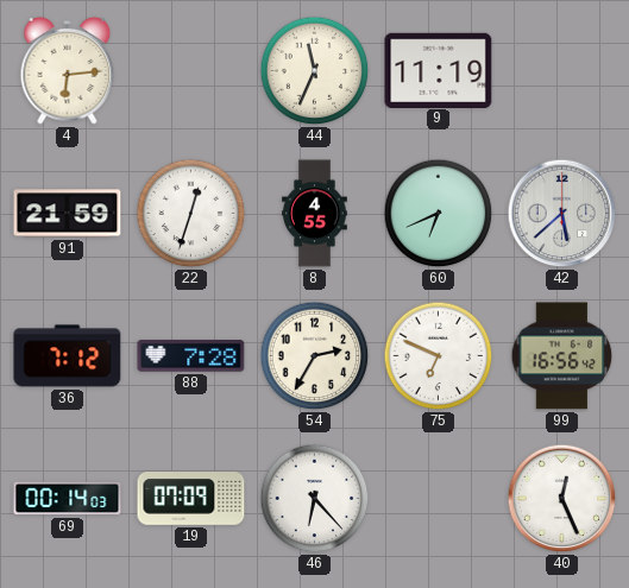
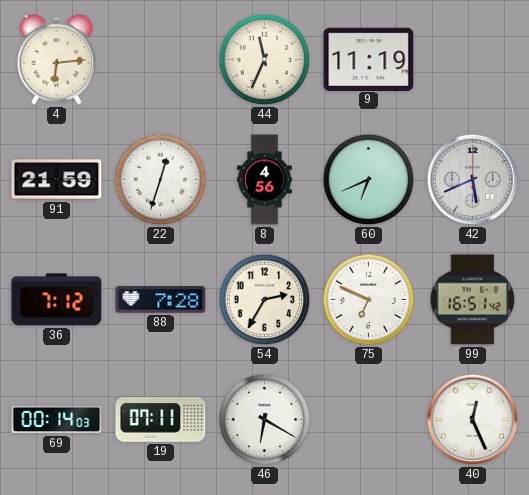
8: 4:55 -> 4:56 (265, 180)
42: 5:38 -> 5:41 (473, 180)
99: 16:56 -> 16:51 (473, 300)
19: 07:09 -> 07:11 (161, 420)
46: 6:23 -> 6:20 (265, 420)
